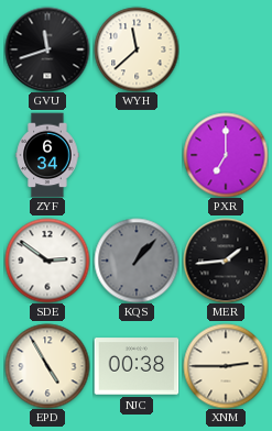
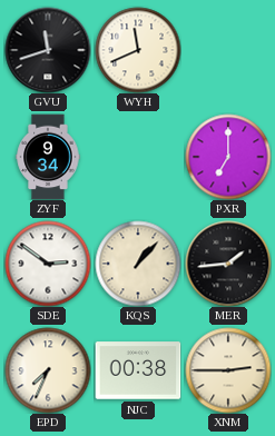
WYH: 11:38 -> 11:41 (138, 50)
ZYF: 6:34 -> 9:34 (48, 157)
KQS dial: grey -> cream (138, 264)
EPD: 4:55 -> 7:34 (48, 370)
